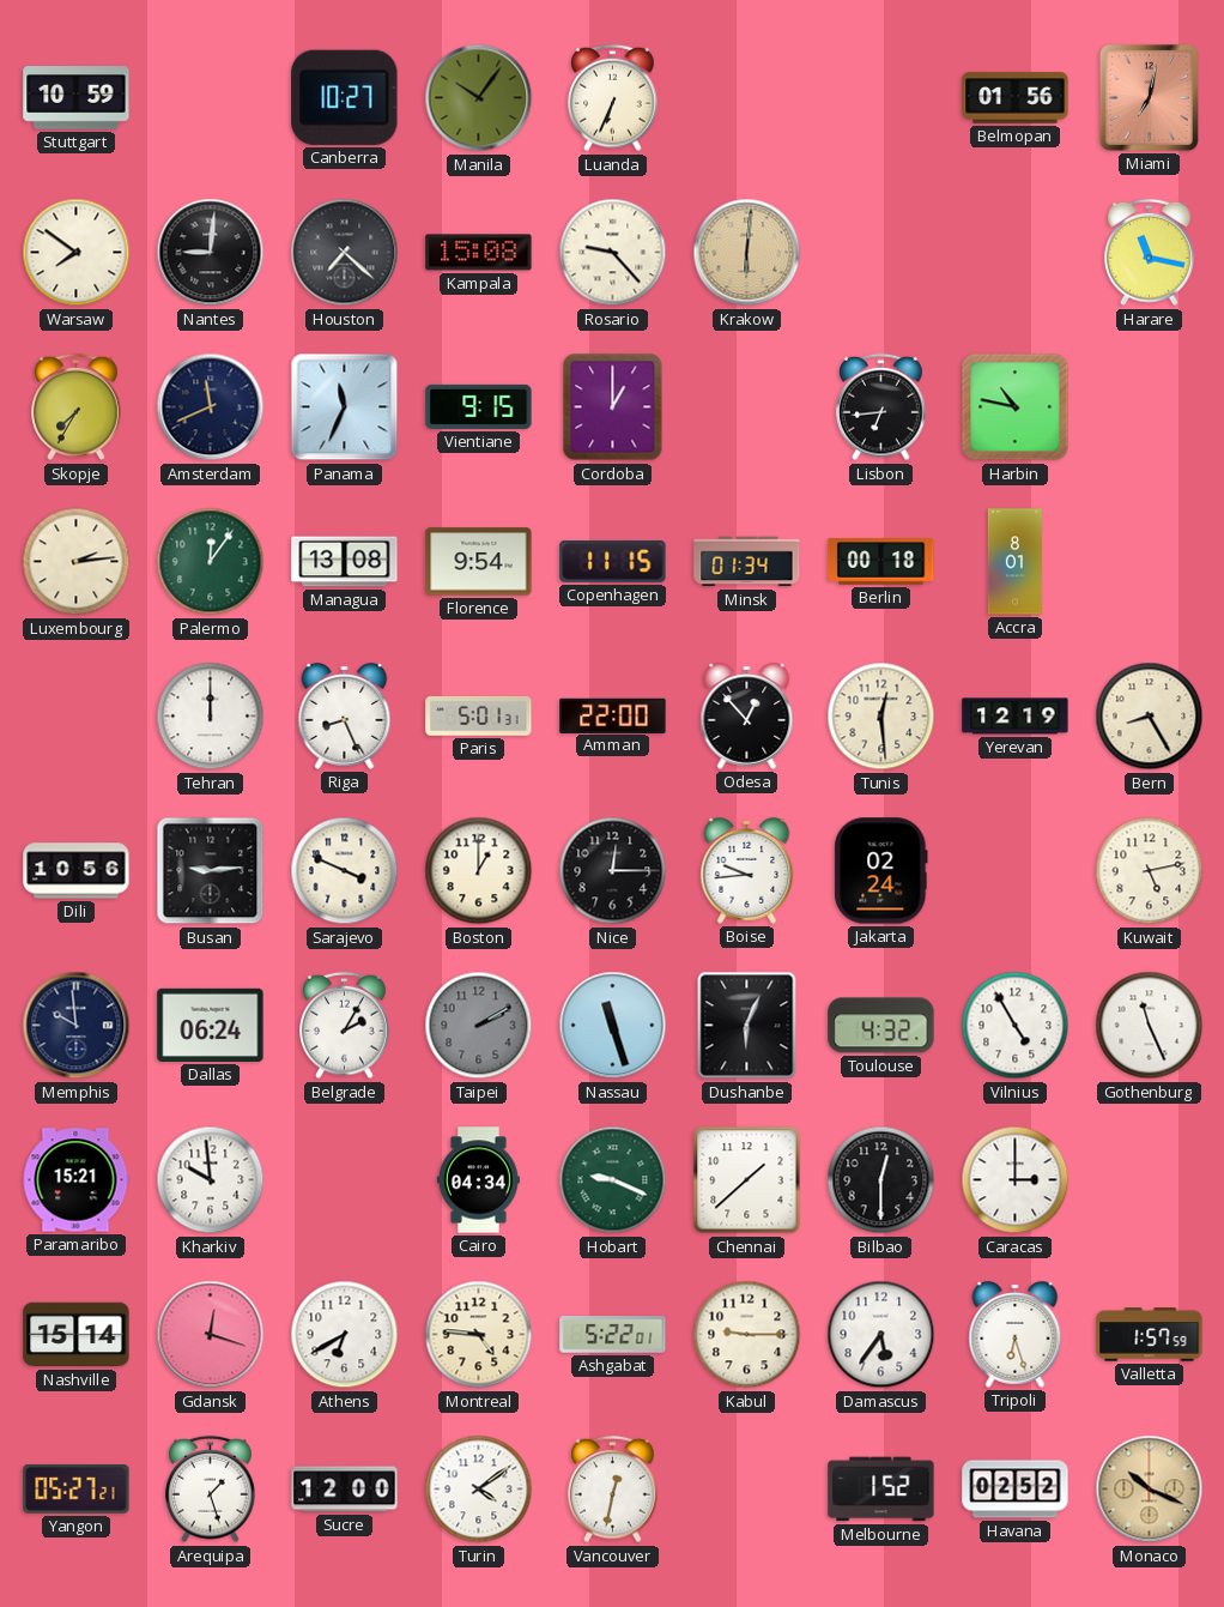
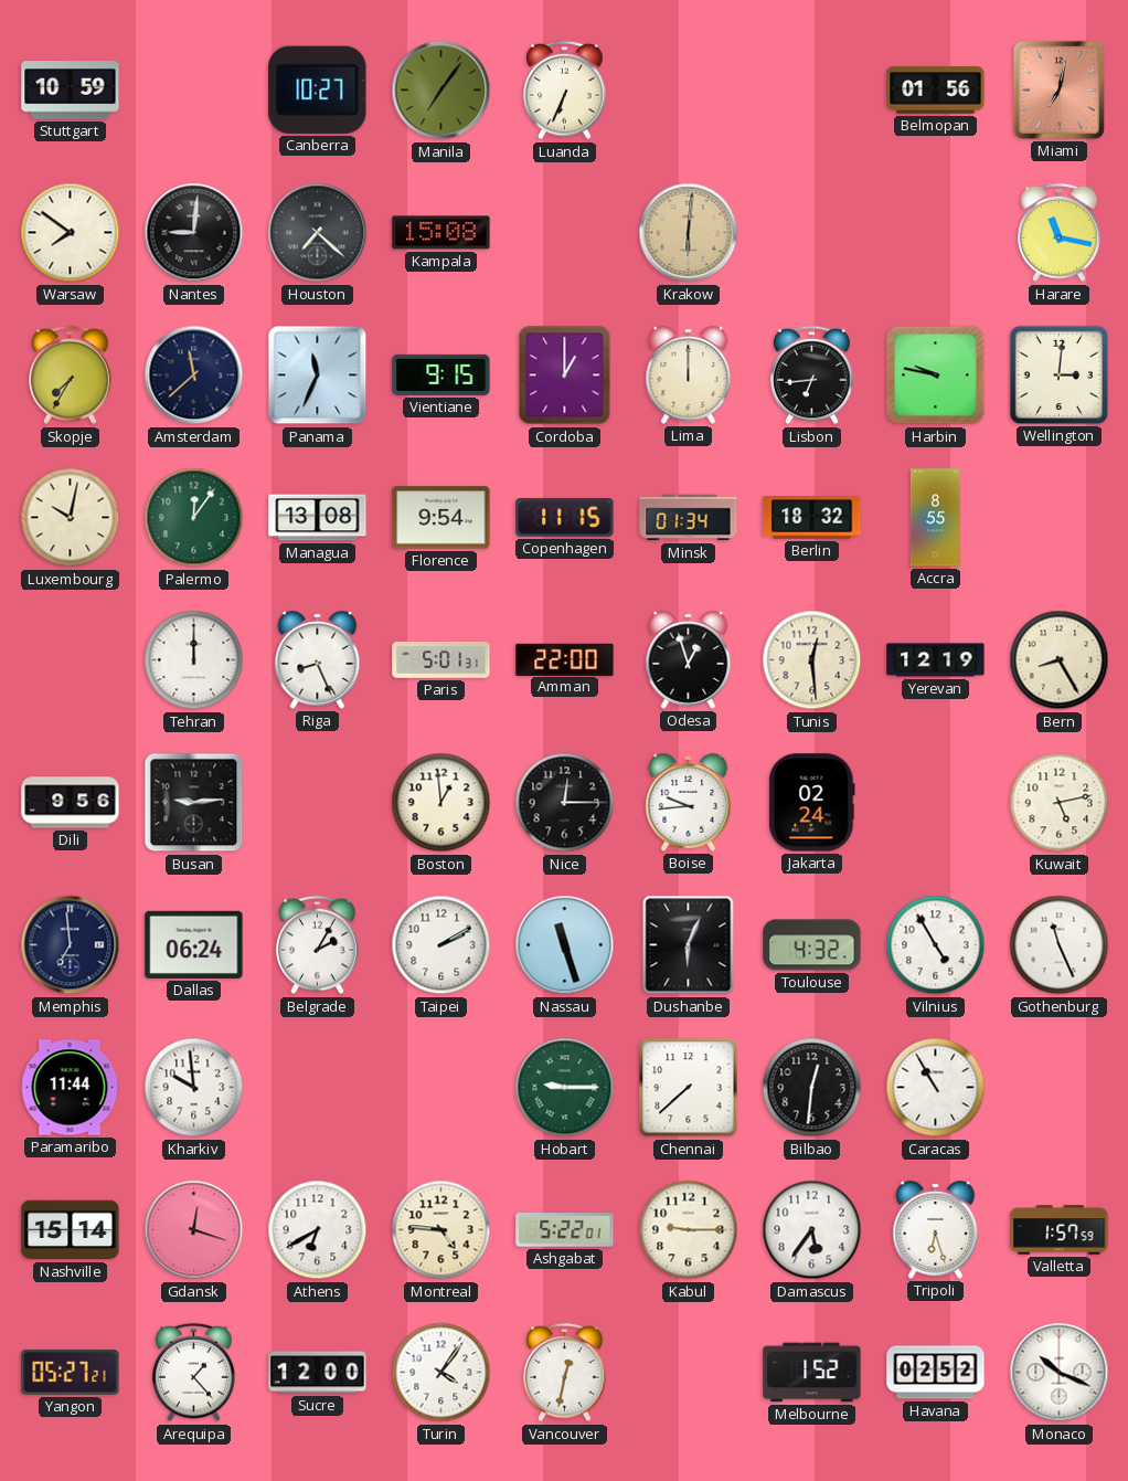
Manila: 10:06 -> 7:06 (441, 91)
Rosario: 9:23 -> none (613, 253)
Amsterdam: 11:41 -> 11:38 (194, 375)
Lima: none -> 12:00 (689, 374)
Harbin: 10:47 -> 9:47 (936, 375)
Wellington: none -> 3:01 (1058, 374)
Luxembourg: 2:14 -> 10:02 (71, 518)
Berlin: 00:18 -> 18:32 (812, 518)
Accra: 8:01 -> 8:55 (935, 518)
Odesa: 12:53 -> 12:57 (689, 659)
Dili: 10:56 -> 9:56 (71, 803)
Sarajevo: 3:49 -> none (345, 871)
Boston: 1:00 -> 12:59 (441, 803)
Memphis: 9:59 -> 6:59 (71, 945)
Taipei dial: grey -> white (441, 945)
Paramaribo: 15:21 -> 11:44 (70, 1088)
Cairo: 04:34 -> none (478, 1180)
Hobart: 9:19 -> 9:15 (565, 1088)
Chennai: 1:38 -> 7:38 (689, 1088)
Bilbao: 12:30 -> 12:31 (812, 1088)
Caracas: 3:00 -> 10:55 (936, 1088)
Arequipa: 1:27 -> 1:23 (194, 1373)
Turin: 4:09 -> 4:06 (441, 1373)
Monaco dial: champagne -> white (1060, 1373)
